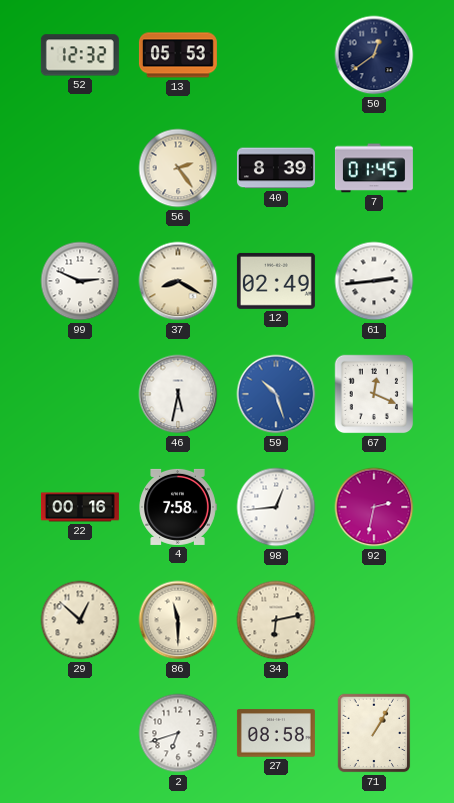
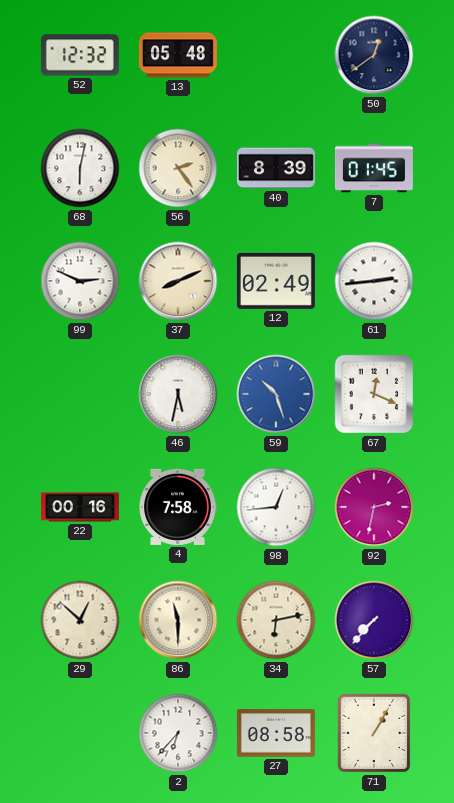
13: 05:53 -> 05:48 (178, 55)
68: none -> 6:02 (80, 168)
37: 8:20 -> 8:11 (178, 281)
57: none -> 7:37 (374, 620)
2: 6:42 -> 6:37 (178, 733)
